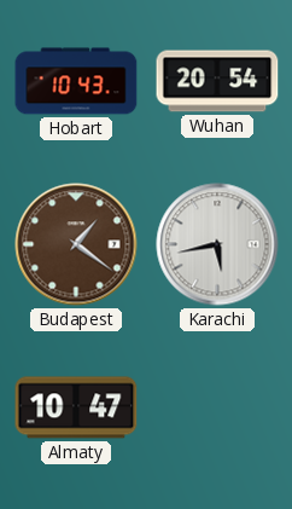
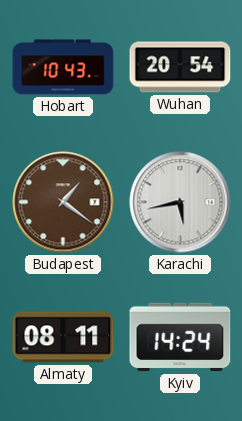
Almaty: 10:47 -> 08:11 (63, 337)
Kyiv: none -> 14:24 (180, 337)
